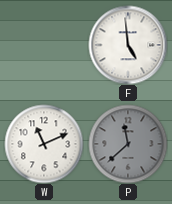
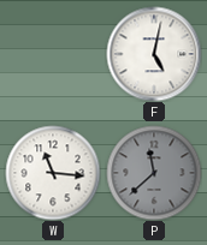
F: 4:59 -> 5:02 (154, 54)
W: 11:11 -> 11:16 (53, 173)
